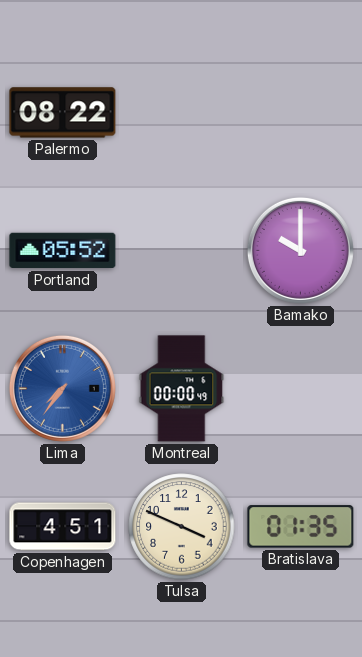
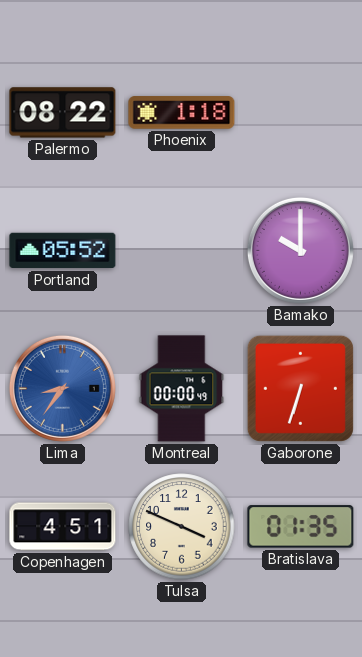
Phoenix: none -> 1:18 (182, 113)
Lima: 7:36 -> 8:36 (62, 388)
Gaborone: none -> 6:33 (300, 388)
